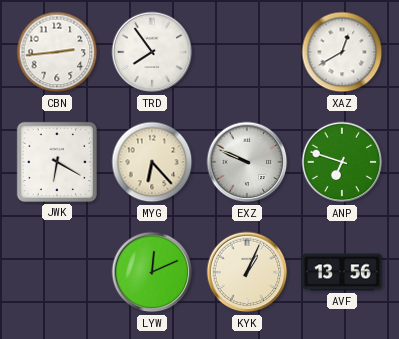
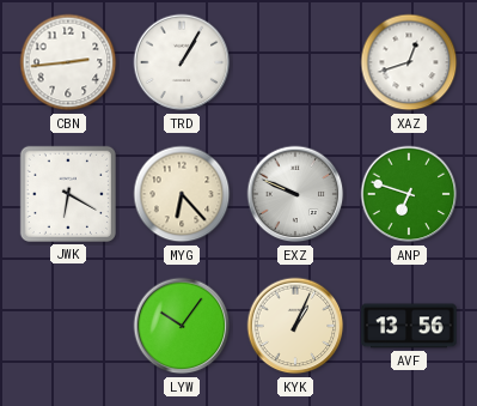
TRD: 7:54 -> 1:05 (182, 62)
XAZ: 12:40 -> 12:42 (409, 62)
LYW: 12:11 -> 10:06 (182, 326)
